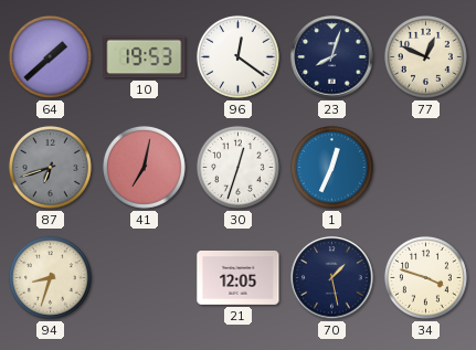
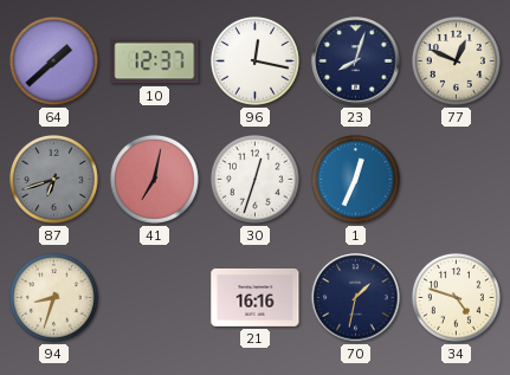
10: 19:53 -> 12:37 (155, 62)
96: 12:21 -> 12:17 (254, 60)
21: 12:05 -> 16:16 (256, 297)
70: 1:28 -> 1:32 (356, 298)
34: 3:48 -> 4:48 (456, 297)
